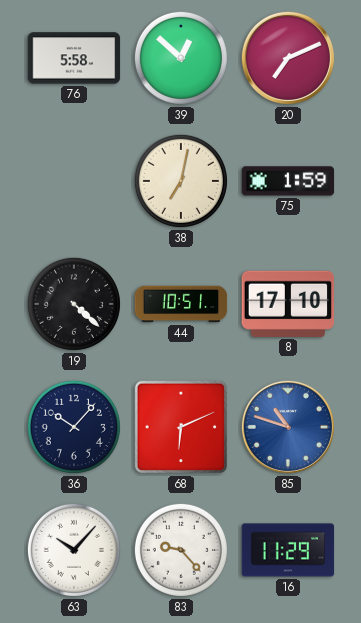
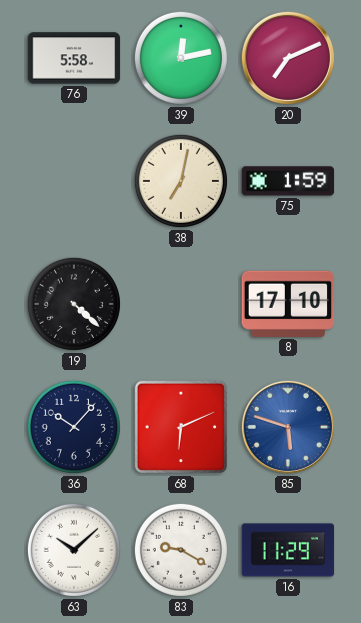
39: 12:52 -> 12:13 (181, 58)
44: 10:51 -> none (181, 304)
85: 10:48 -> 5:48 (288, 427)
63: 10:07 -> 10:08 (74, 550)
83: 9:23 -> 9:20 (181, 550)
